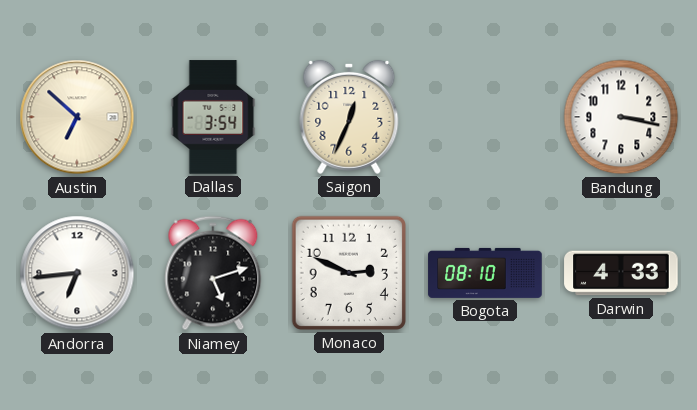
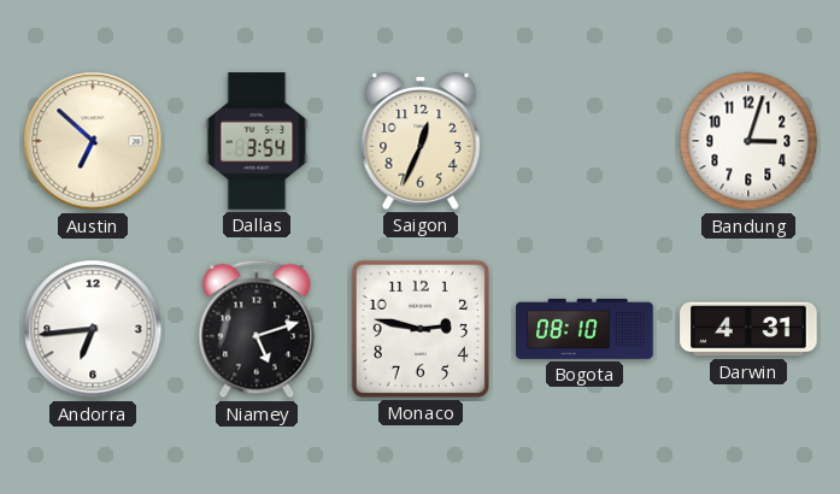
Bandung: 3:17 -> 3:03 (748, 141)
Monaco: 2:49 -> 2:47 (421, 329)
Darwin: 4:33 -> 4:31 (748, 329)
